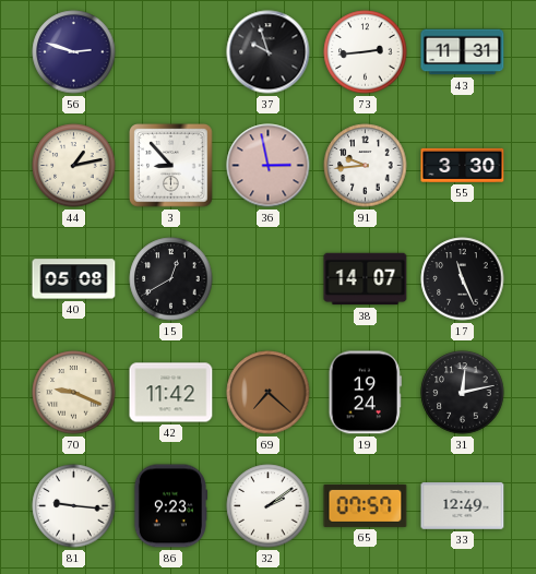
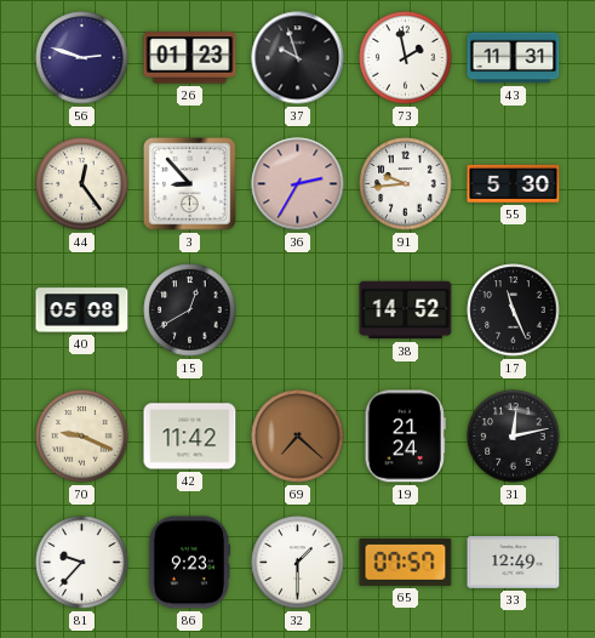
26: none -> 01:23 (190, 58)
73: 2:44 -> 1:58 (406, 58)
44: 1:13 -> 12:24 (82, 184)
36: 2:58 -> 2:35 (298, 184)
55: 3:30 -> 5:30 (514, 183)
38: 14:07 -> 14:52 (406, 311)
19: 19:24 -> 21:24 (405, 437)
81: 9:16 -> 9:37 (82, 563)
32: 2:09 -> 1:30 (298, 563)
